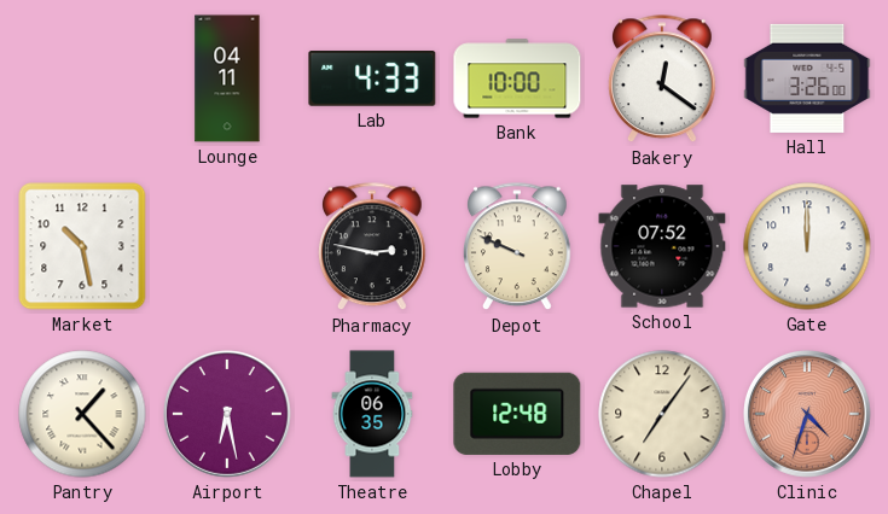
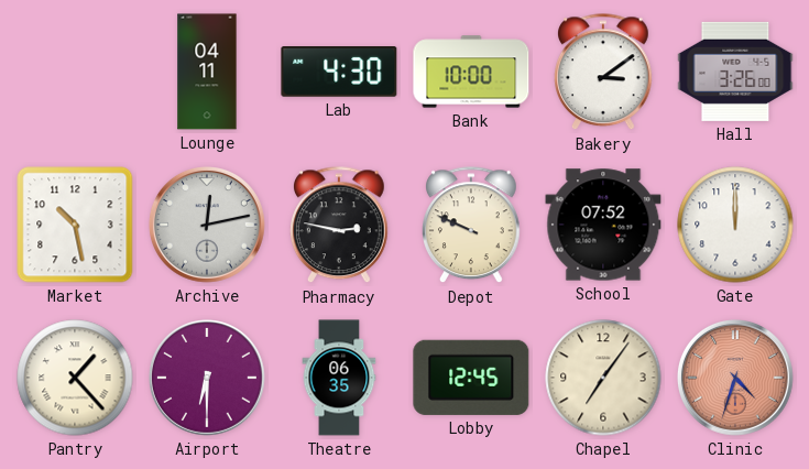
Lab: 4:33 -> 4:30 (339, 73)
Bakery: 12:21 -> 3:09 (604, 73)
Archive: none -> 12:13 (208, 226)
Airport: 6:28 -> 6:30 (208, 379)
Lobby: 12:48 -> 12:45 (471, 378)
